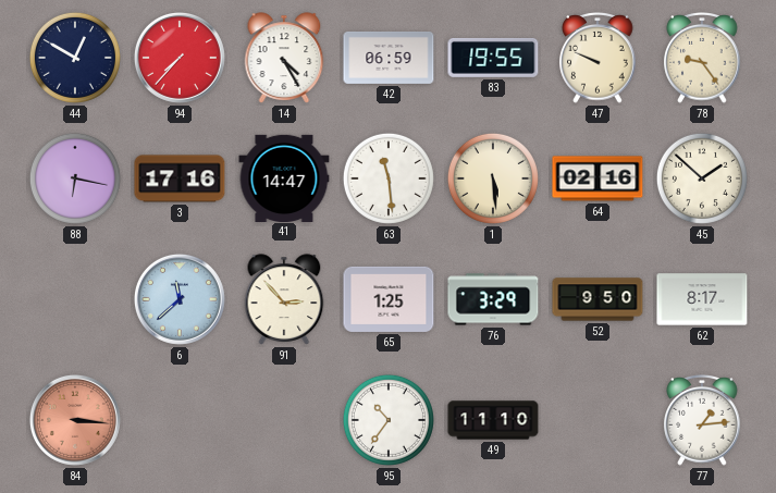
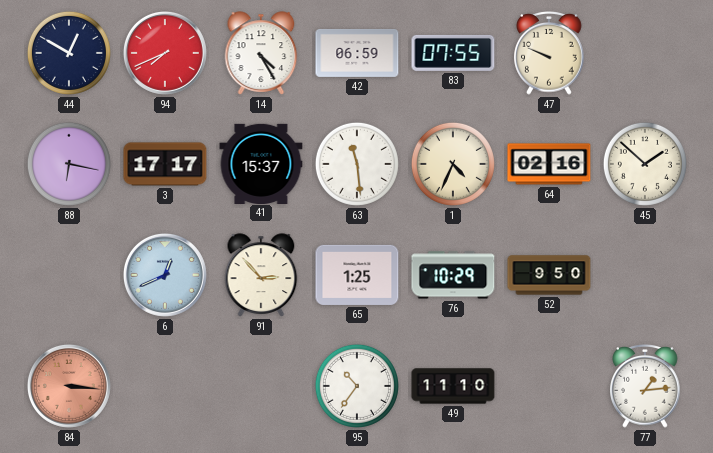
94: 7:37 -> 7:41 (165, 53)
83: 19:55 -> 07:55 (453, 53)
78: 9:24 -> none (702, 59)
3: 17:16 -> 17:17 (165, 164)
41: 14:47 -> 15:37 (261, 163)
1: 5:29 -> 4:34 (453, 164)
6: 11:38 -> 12:41 (165, 275)
76: 3:29 -> 10:29 (453, 275)
62: 8:17 -> none (702, 299)
